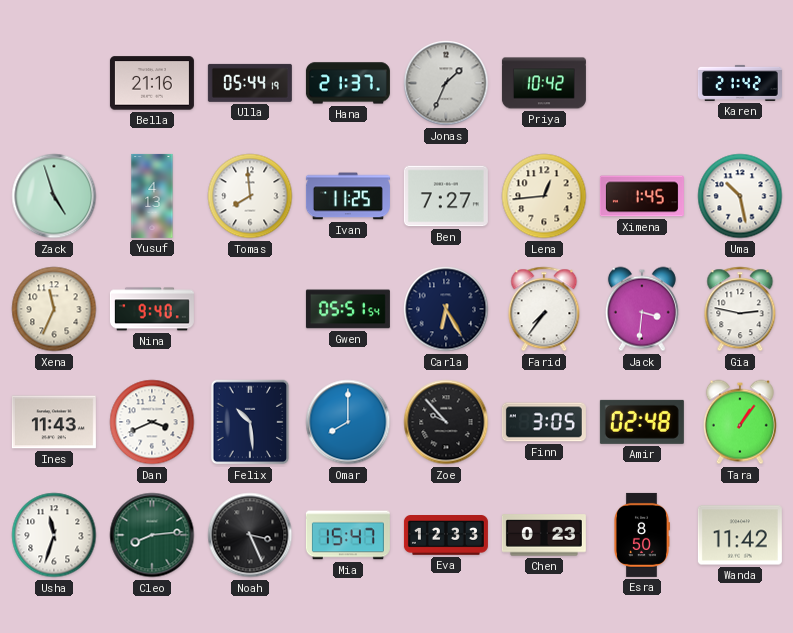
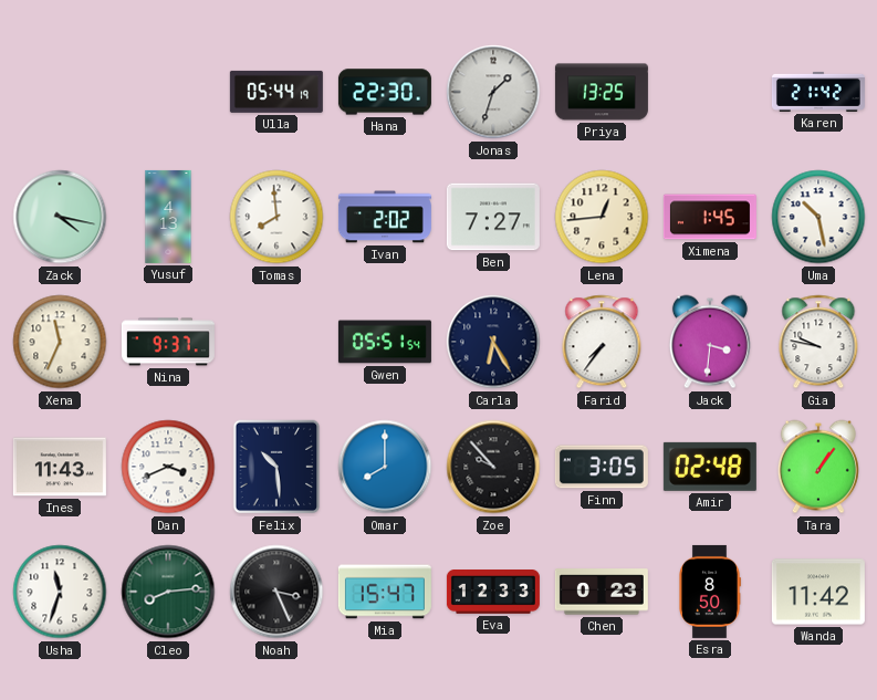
Bella: 21:16 -> none (152, 83)
Hana: 21:37 -> 22:30 (385, 92)
Jonas: 1:34 -> 1:33 (493, 92)
Priya: 10:42 -> 13:25 (602, 92)
Zack: 4:57 -> 4:17 (60, 217)
Ivan: 11:25 -> 2:02 (385, 217)
Nina: 9:40 -> 9:37 (168, 342)
Gia: 2:47 -> 9:47 (818, 342)
